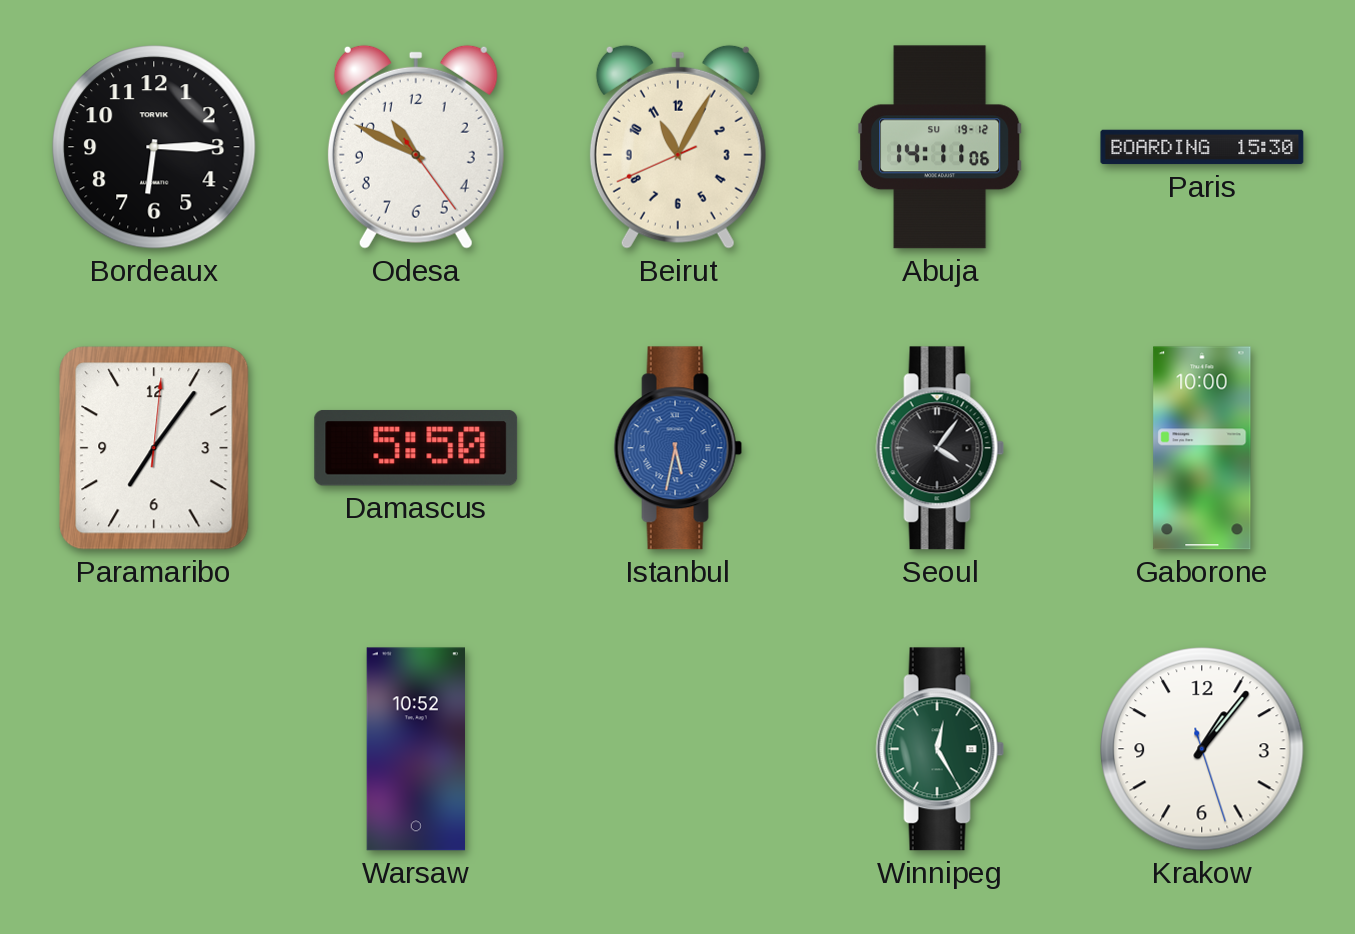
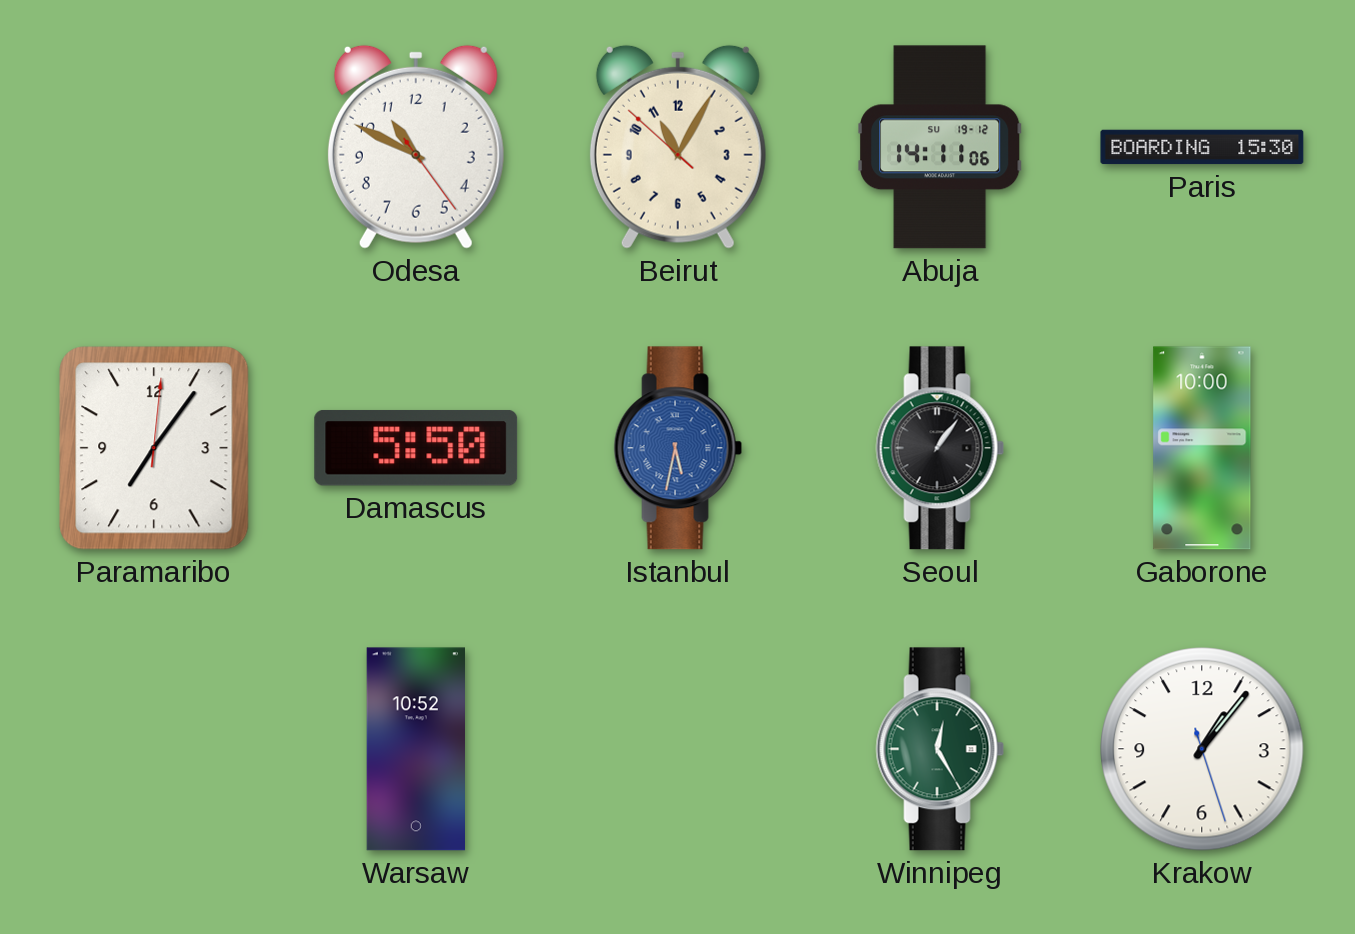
Bordeaux: 6:15 -> none (154, 147)
Beirut: 11:04:41 -> 11:04:52 (678, 147)
Seoul: 4:06 -> 1:06 (940, 448)
